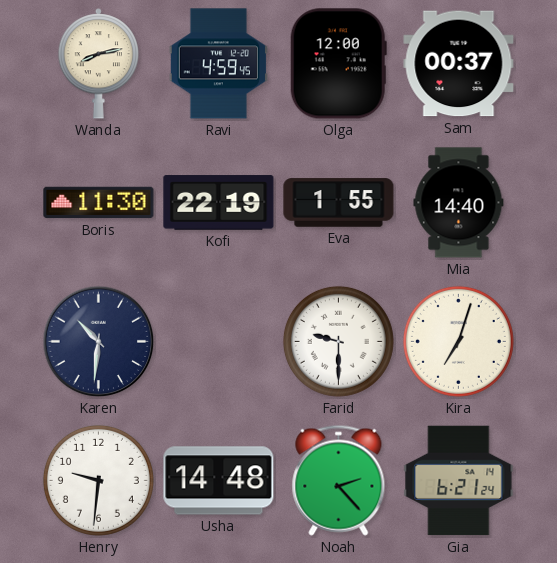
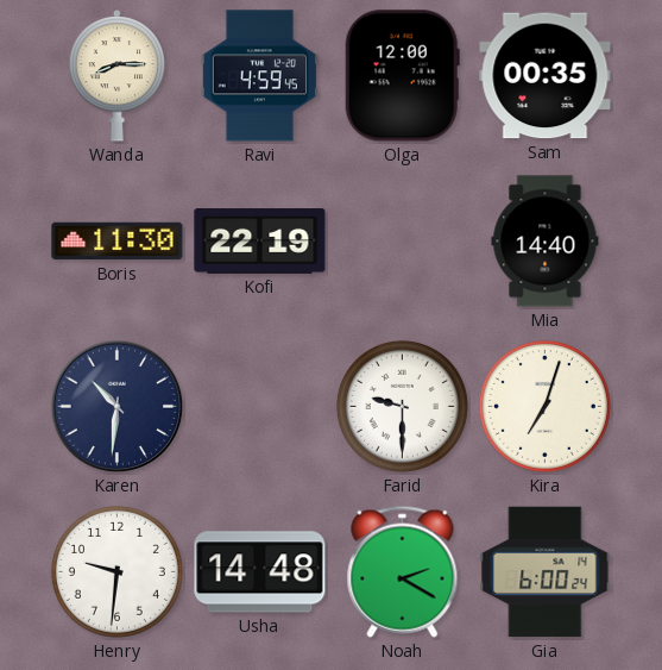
Wanda: 8:13 -> 8:15 (118, 76)
Sam: 00:37 -> 00:35 (546, 76)
Eva: 1:55 -> none (339, 203)
Noah: 2:23 -> 2:20 (403, 571)
Gia: 6:21 -> 6:00 (546, 572)
